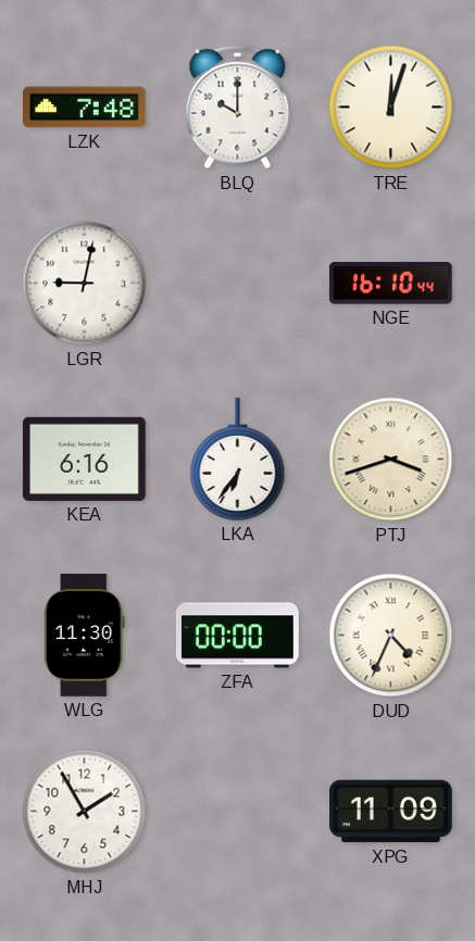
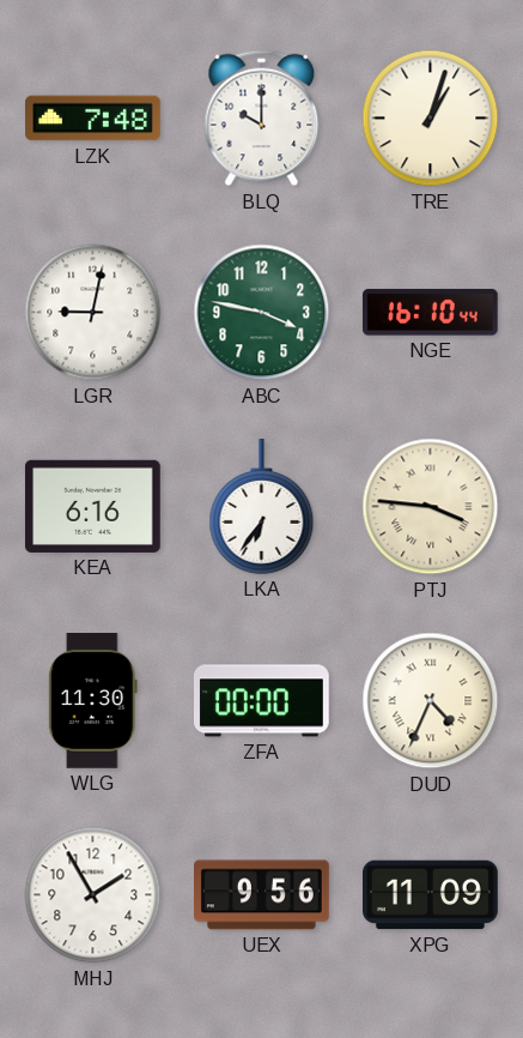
TRE: 12:03 -> 1:03 (431, 119)
ABC: none -> 3:47 (262, 313)
PTJ: 3:42 -> 3:46 (431, 507)
UEX: none -> 9:56 (262, 895)
